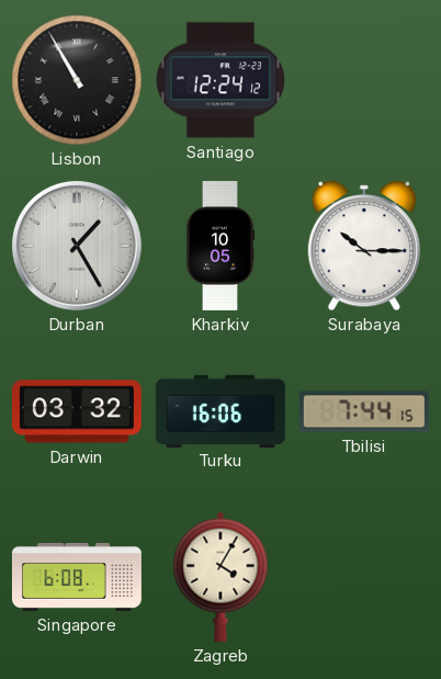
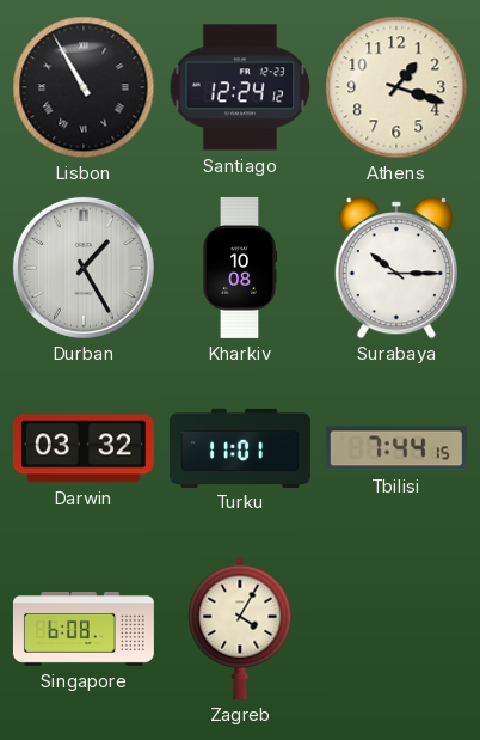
Athens: none -> 1:18 (396, 87)
Kharkiv: 10:05 -> 10:08 (240, 268)
Turku: 16:06 -> 11:01 (240, 447)
